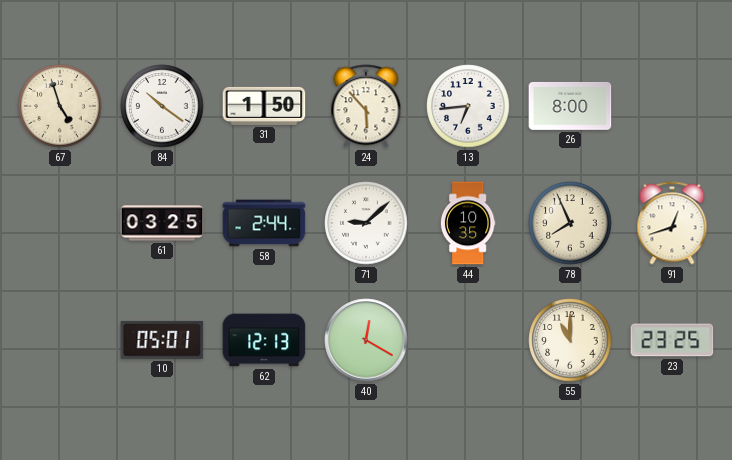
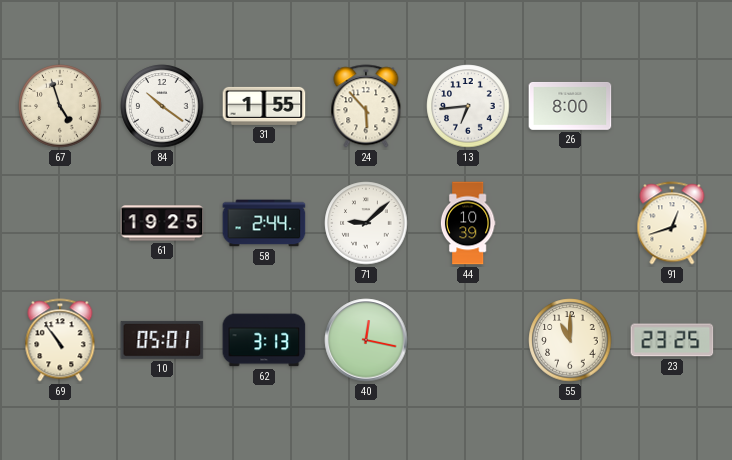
31: 1:50 -> 1:55 (264, 106)
61: 03:25 -> 19:25 (162, 223)
44: 10:35 -> 10:39 (468, 223)
78: 7:56 -> none (570, 223)
69: none -> 10:54 (60, 340)
62: 12:13 -> 3:13 (264, 340)
40: 12:20 -> 12:17 (366, 340)
